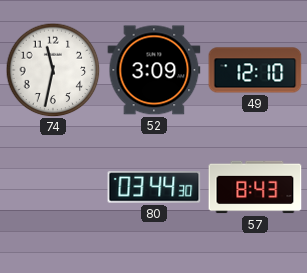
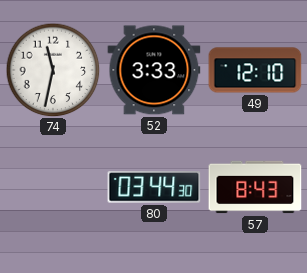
52: 3:09 -> 3:33 (154, 70)
